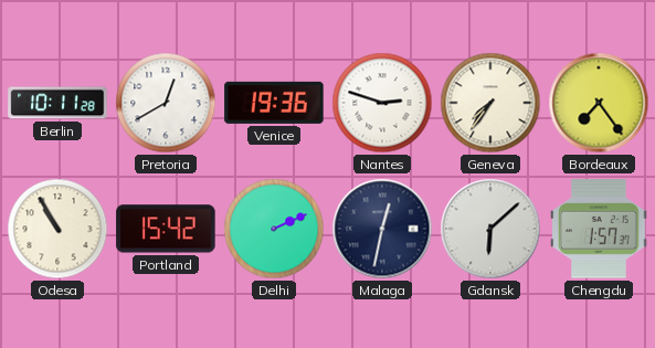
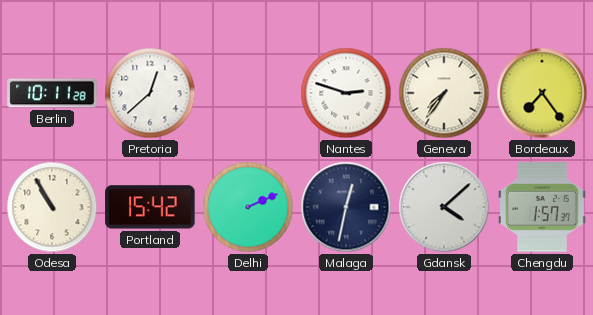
Pretoria: 12:40 -> 12:38 (150, 93)
Venice: 19:36 -> none (274, 103)
Gdansk: 6:08 -> 4:08 (444, 207)
